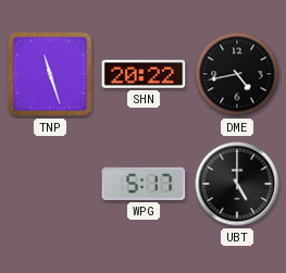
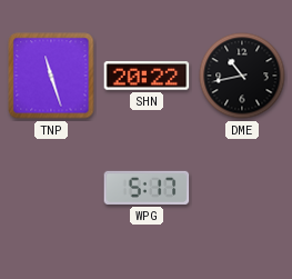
DME: 4:43 -> 10:43 (242, 76)
UBT: 5:00 -> none (237, 184)
